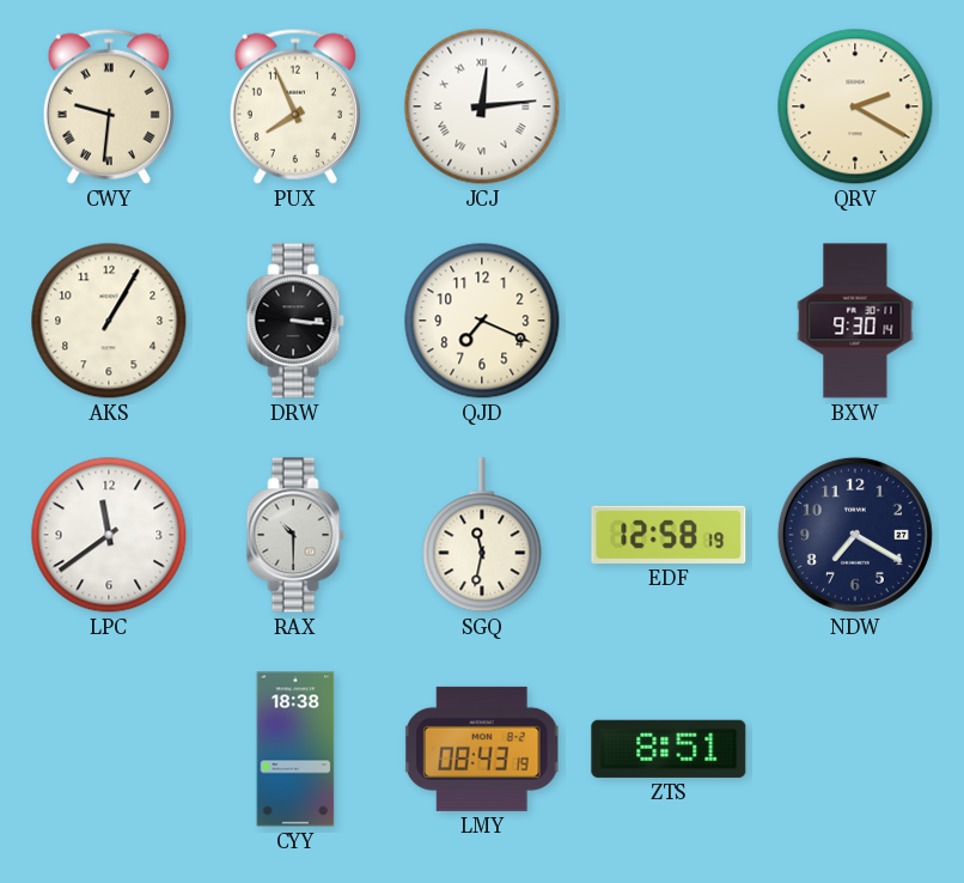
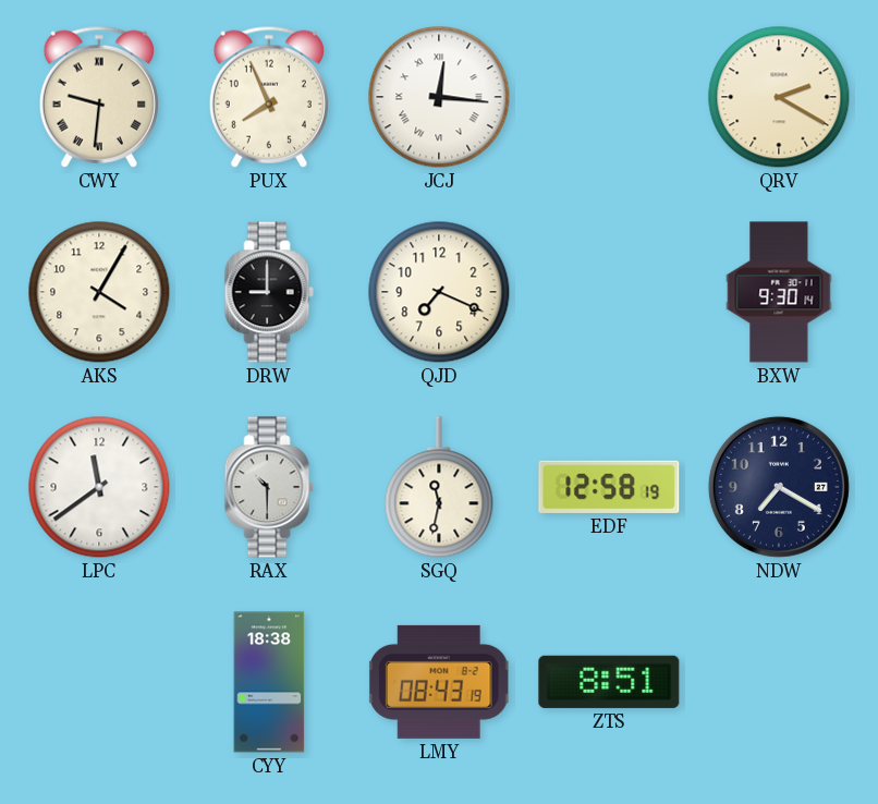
JCJ: 12:14 -> 12:16 (439, 97)
AKS: 1:05 -> 4:05 (99, 292)
DRW: 3:16 -> 9:00 (269, 292)
